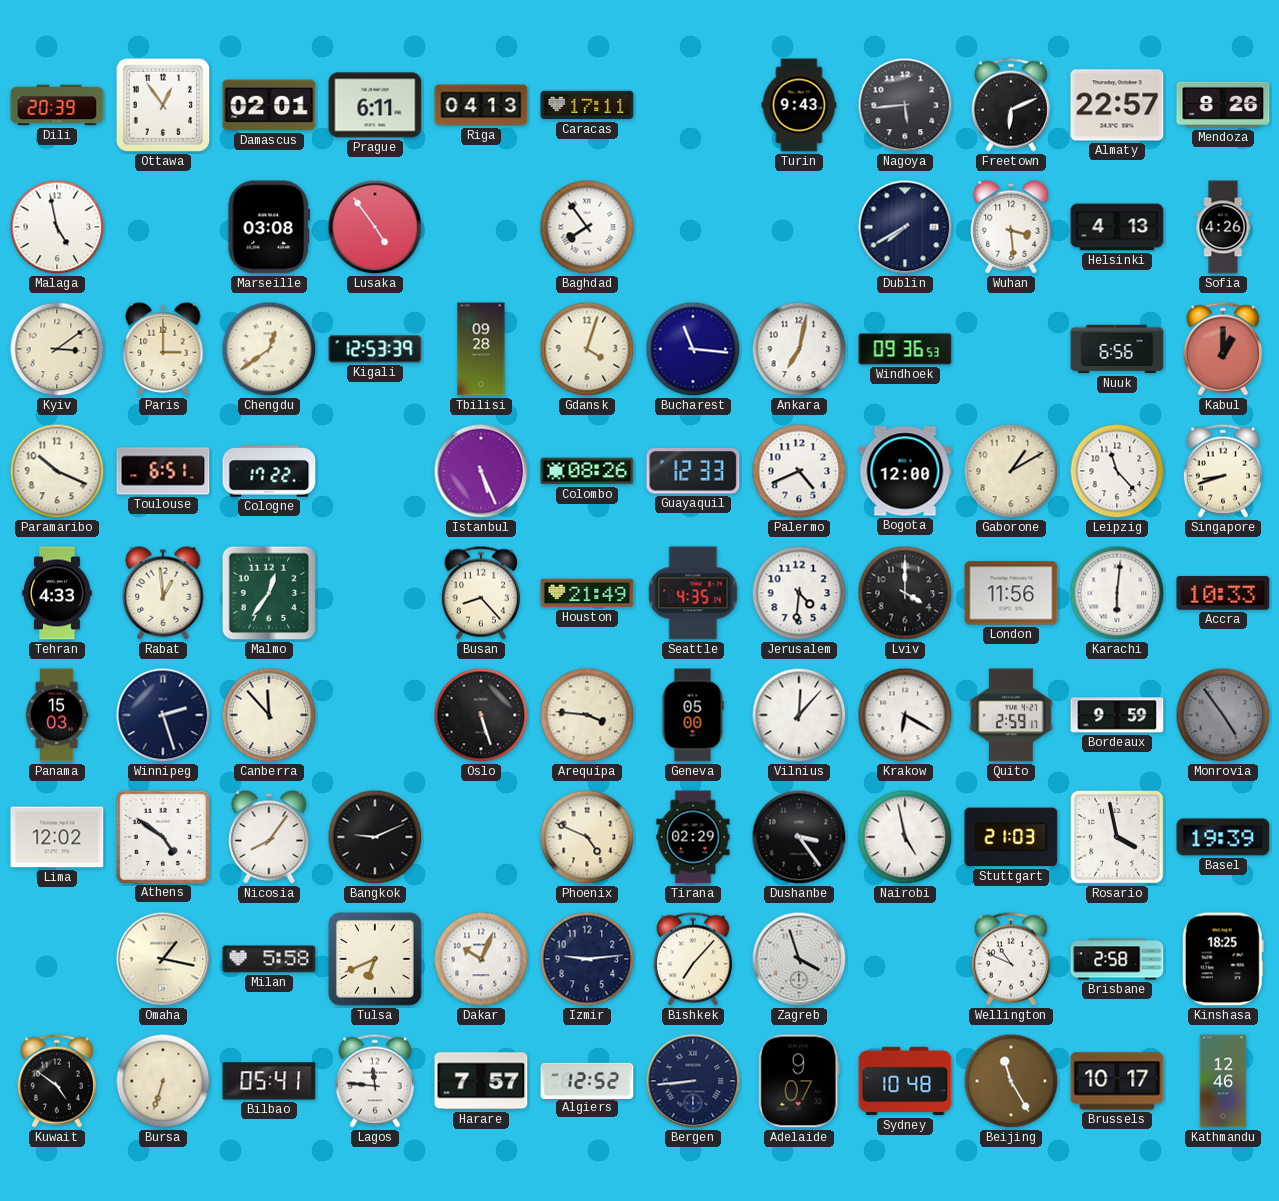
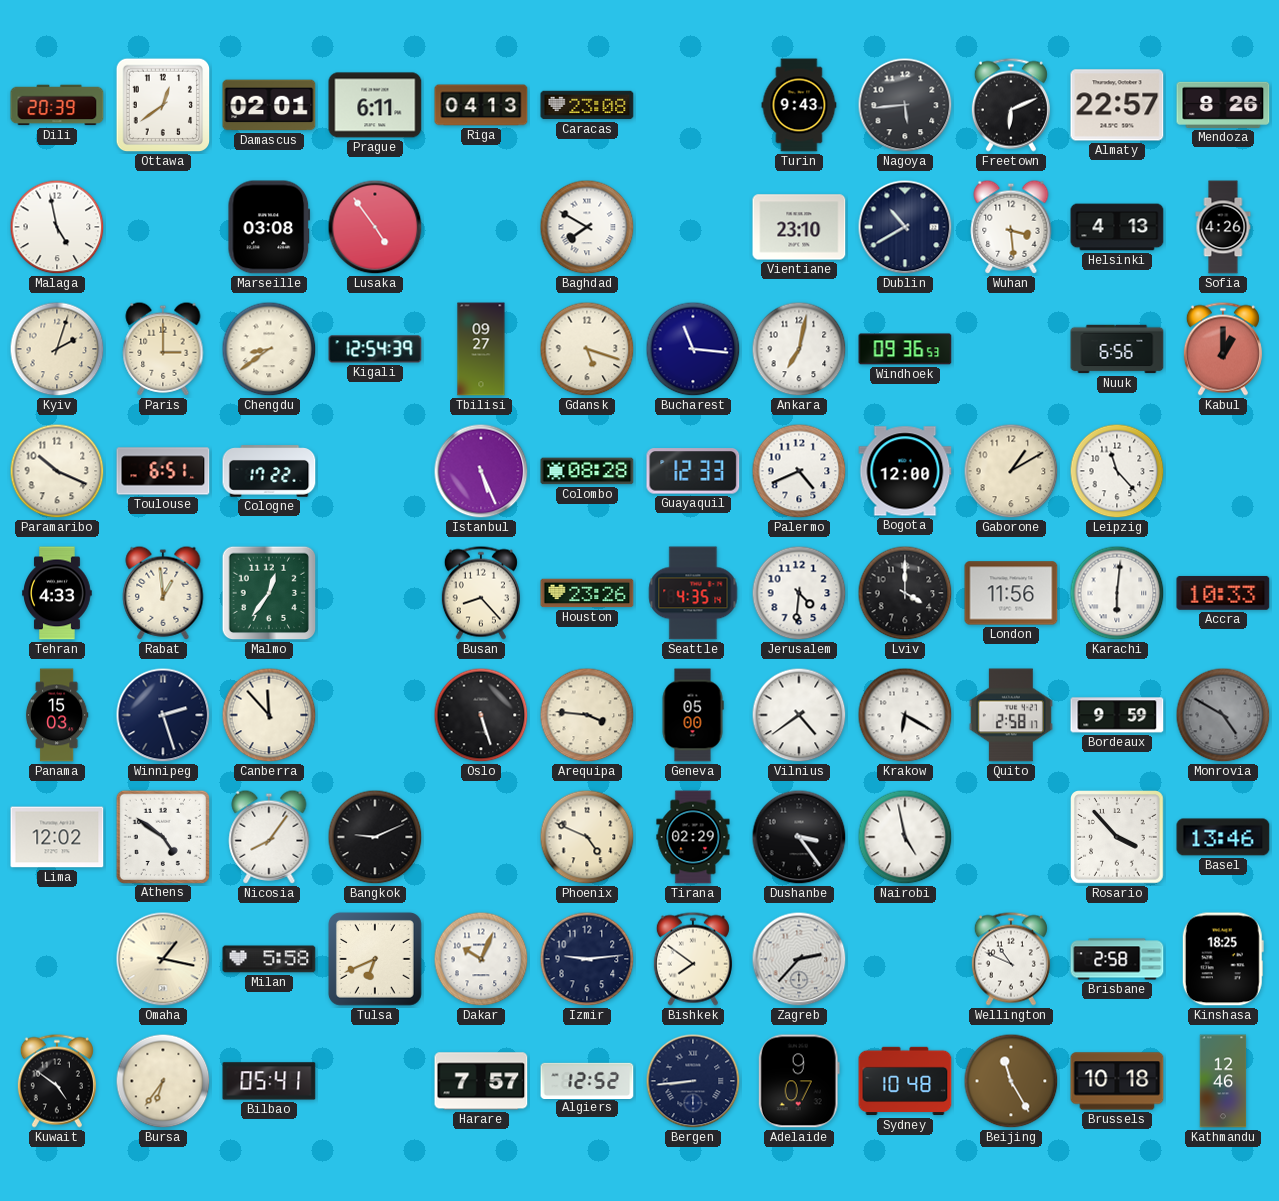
Ottawa: 12:54 -> 12:39 (163, 105)
Caracas: 17:11 -> 23:08 (587, 105)
Baghdad: 7:54 -> 7:50 (587, 227)
Vientiane: none -> 23:10 (799, 227)
Dublin: 7:40 -> 10:40 (905, 227)
Kyiv: 3:09 -> 2:03 (57, 349)
Chengdu: 12:39 -> 8:39 (269, 349)
Kigali: 12:53 -> 12:54 (375, 349)
Tbilisi: 09:28 -> 09:27 (481, 349)
Gdansk: 4:03 -> 5:18 (587, 349)
Colombo: 08:26 -> 08:28 (587, 471)
Singapore: 8:42 -> none (1223, 471)
Houston: 21:49 -> 23:26 (587, 593)
Vilnius: 12:07 -> 4:39 (799, 715)
Quito: 2:59 -> 2:58 (1011, 715)
Monrovia: 4:54 -> 4:50 (1223, 715)
Stuttgart: 21:03 -> none (1011, 837)
Rosario: 3:58 -> 3:53 (1117, 837)
Basel: 19:39 -> 13:46 (1223, 837)
Bishkek: 7:07 -> 7:51 (693, 959)
Zagreb: 3:57 -> 2:37 (799, 959)
Bursa: 6:33 -> 6:36 (163, 1081)
Lagos: 11:46 -> none (375, 1081)
Brussels: 10:17 -> 10:18 (1117, 1081)
